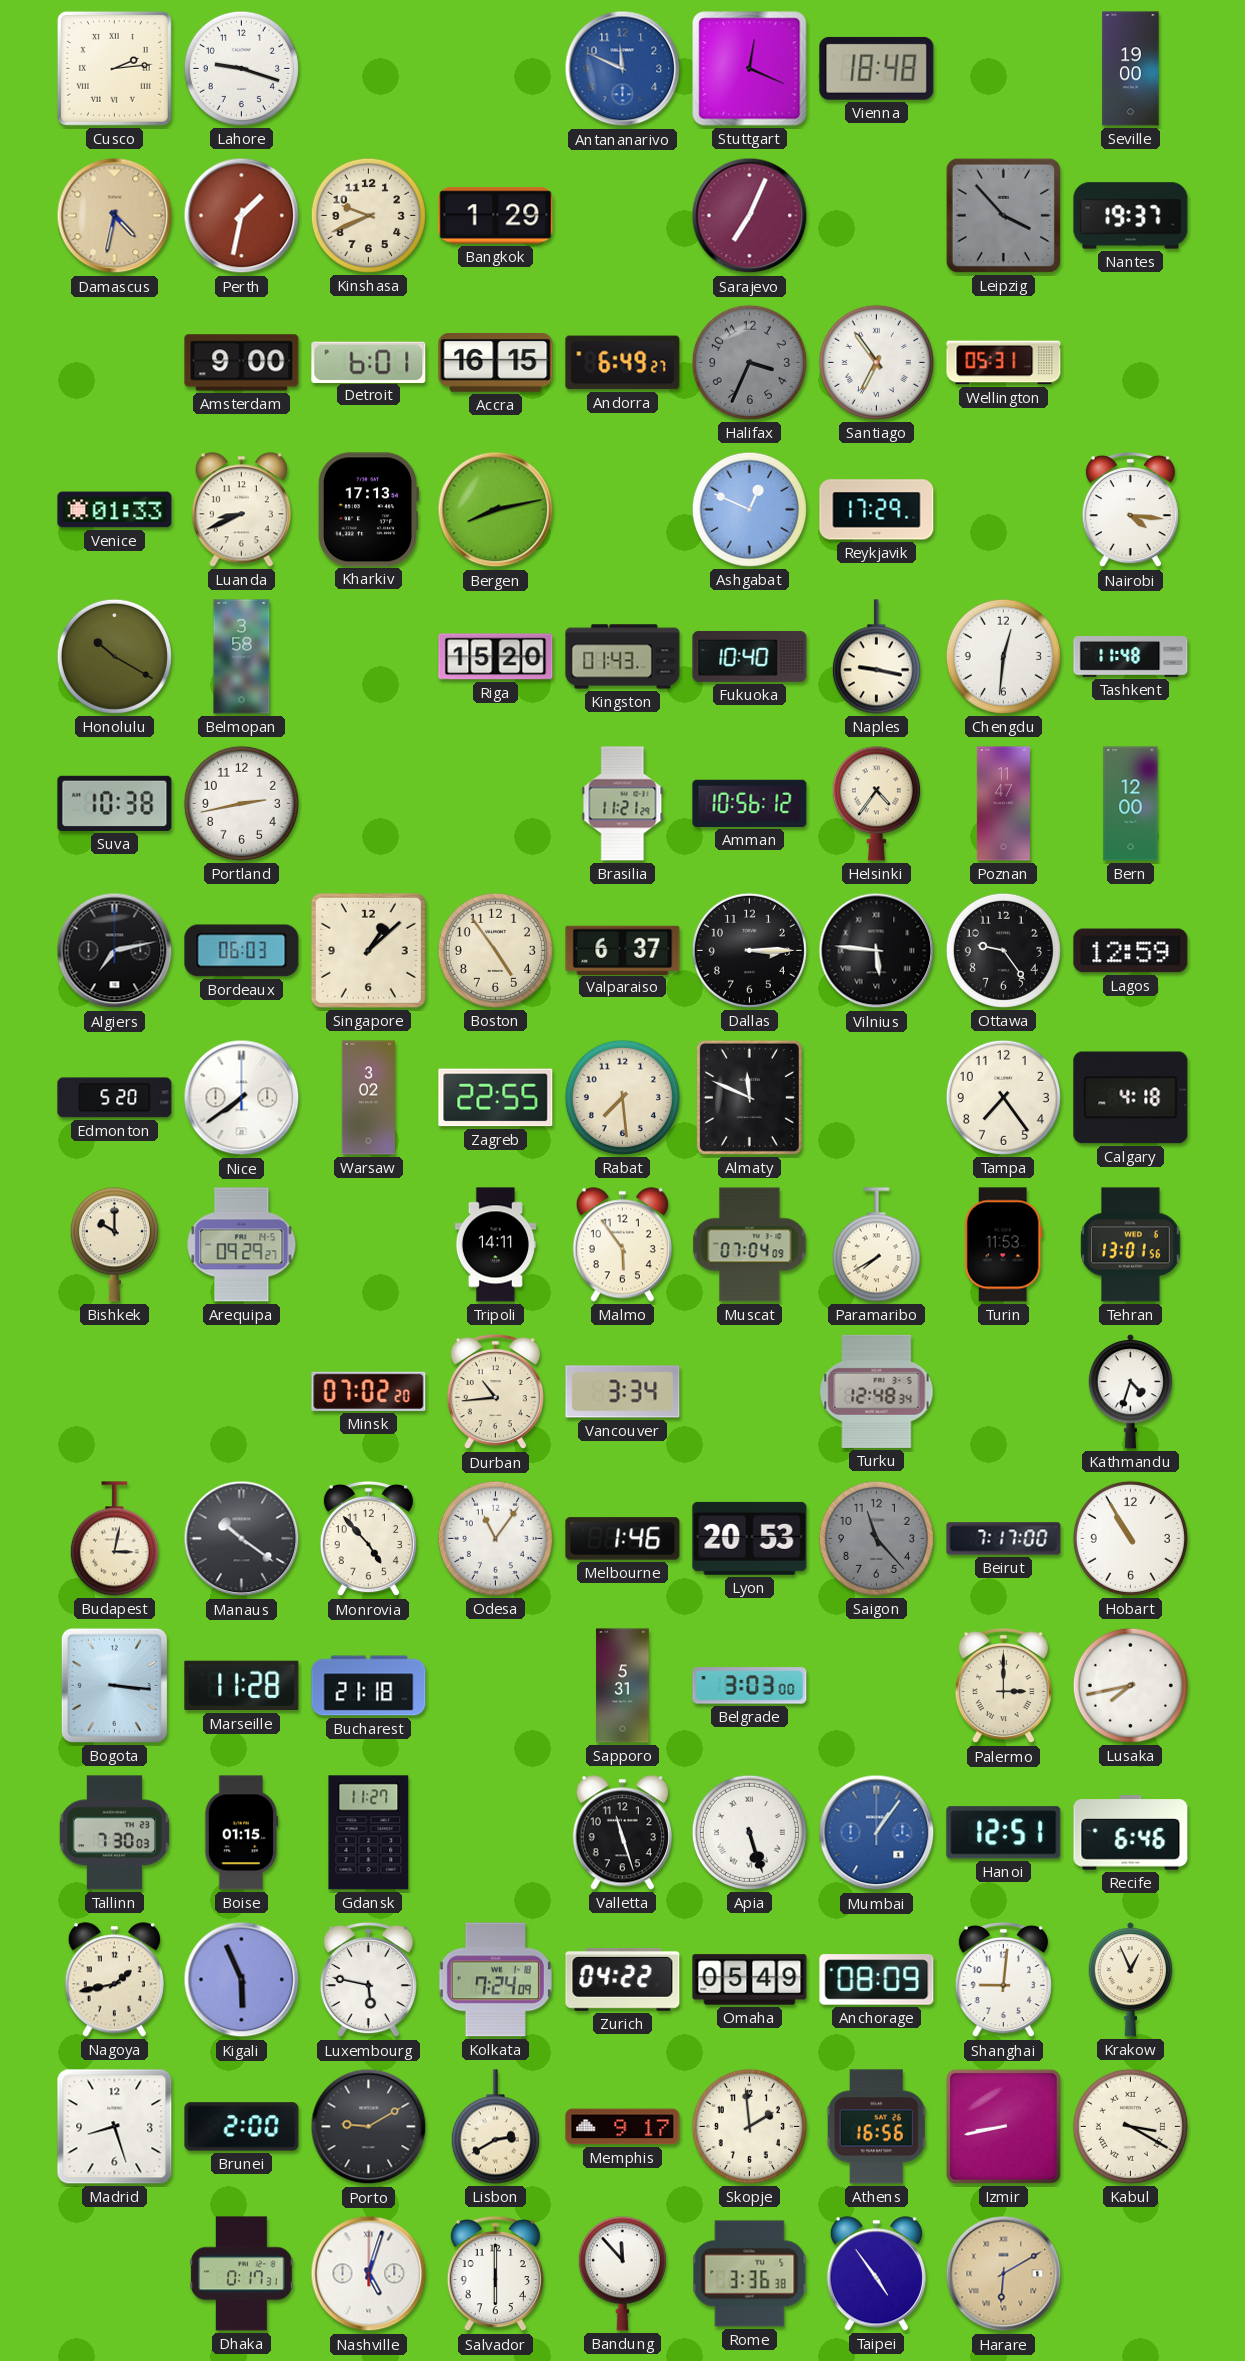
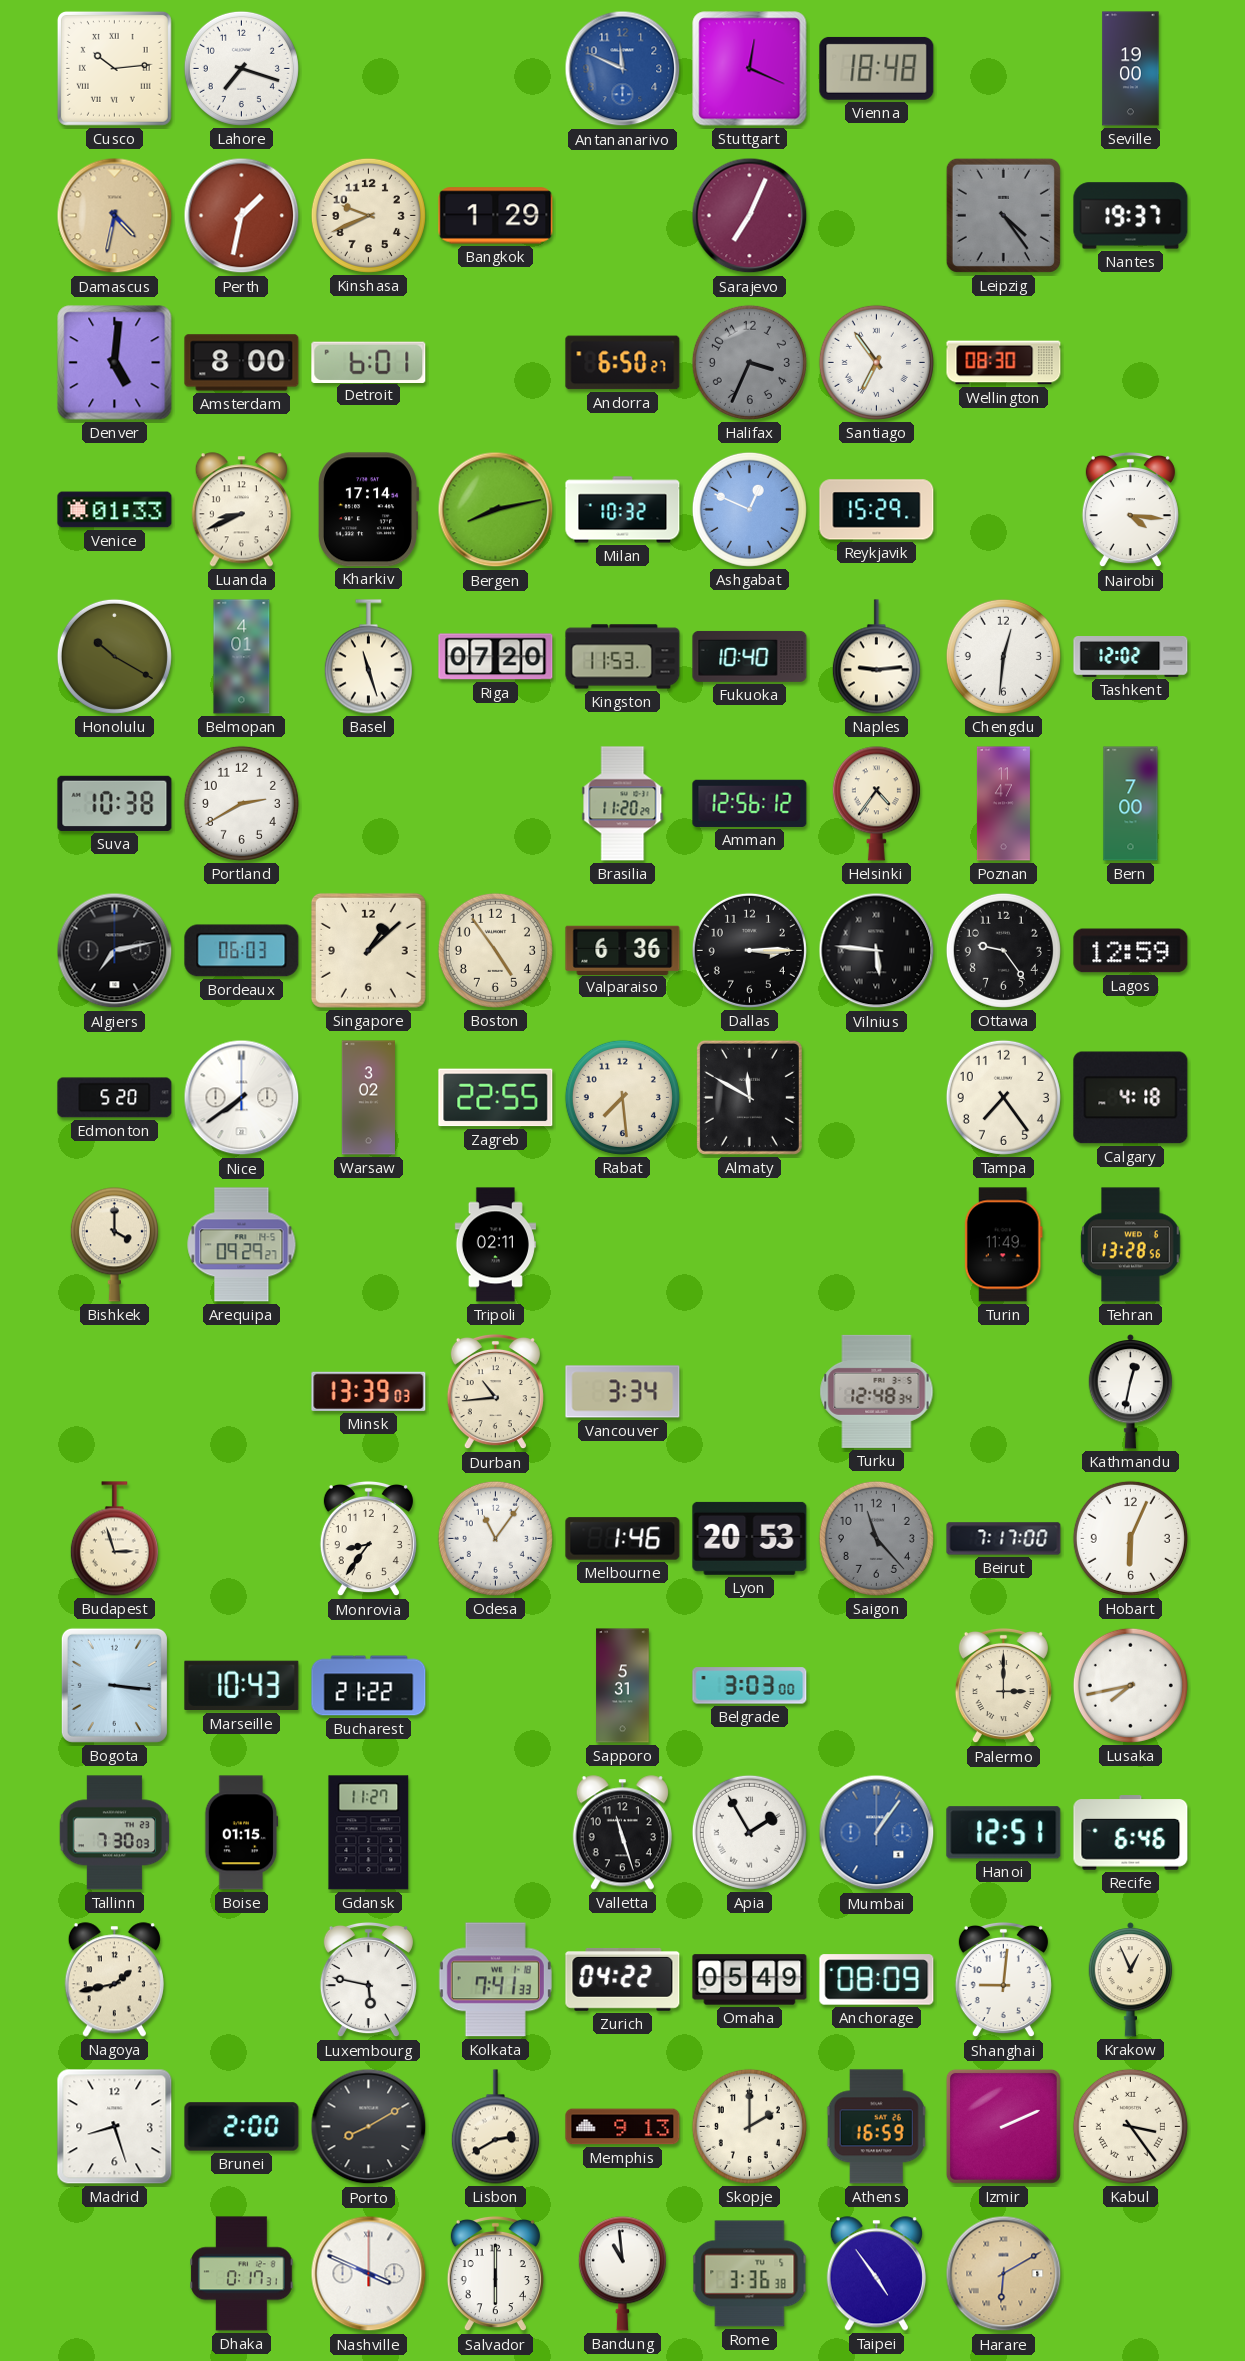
Cusco: 2:14 -> 10:14 (114, 68)
Lahore: 9:18 -> 7:18 (241, 68)
Leipzig: 3:53 -> 4:24 (1003, 215)
Denver: none -> 5:01 (115, 363)
Amsterdam: 9:00 -> 8:00 (242, 363)
Accra: 16:15 -> none (496, 363)
Andorra: 6:49 -> 6:50 (623, 363)
Wellington: 05:31 -> 08:30 (1004, 363)
Kharkiv: 17:13 -> 17:14 (368, 510)
Milan: none -> 10:32 (623, 510)
Reykjavik: 17:29 -> 15:29 (877, 510)
Belmopan: 3:58 -> 4:01 (242, 657)
Basel: none -> 11:27 (368, 657)
Riga: 15:20 -> 07:20 (496, 657)
Kingston: 01:43 -> 11:53 (623, 657)
Naples: 9:17 -> 9:14 (876, 657)
Tashkent: 11:48 -> 12:02 (1131, 657)
Portland: 2:43 -> 2:40 (241, 803)
Brasilia: 11:21 -> 11:20 (623, 804)
Amman: 10:56 -> 12:56 (750, 803)
Bern: 12:00 -> 7:00 (1131, 804)
Valparaiso: 6:37 -> 6:36 (623, 950)
Almaty: 11:49 -> 11:50 (749, 1097)
Bishkek: 10:00 -> 4:00 (114, 1245)
Tripoli: 14:11 -> 02:11 (495, 1245)
Malmo: 5:54 -> none (622, 1245)
Muscat: 07:04 -> none (750, 1245)
Paramaribo: 7:40 -> none (876, 1245)
Turin: 11:53 -> 11:49 (1003, 1245)
Tehran: 13:01 -> 13:28 (1131, 1245)
Minsk: 07:02 -> 13:39 (369, 1391)
Kathmandu: 4:33 -> 12:32 (1130, 1392)
Budapest: 3:02 -> 2:57 (114, 1539)
Manaus: 10:21 -> none (242, 1539)
Monrovia: 4:53 -> 8:36 (368, 1539)
Hobart: 10:55 -> 6:04 (1130, 1538)
Marseille: 11:28 -> 10:43 (242, 1686)
Bucharest: 21:18 -> 21:22 (369, 1686)
Apia: 5:27 -> 1:55 (749, 1832)
Kigali: 5:56 -> none (242, 1980)
Kolkata: 7:24 -> 7:41 (495, 1980)
Porto: 9:10 -> 8:10 (369, 2127)
Memphis: 9:17 -> 9:13 (623, 2127)
Skopje: 1:59 -> 2:00 (749, 2126)
Athens: 16:56 -> 16:59 (877, 2127)
Izmir: 8:43 -> 2:11 (1003, 2126)
Kabul: 3:20 -> 3:24 (1130, 2126)
Nashville: 5:03 -> 3:49 (369, 2274)
Bandung: 11:53 -> 10:59 (622, 2274)
